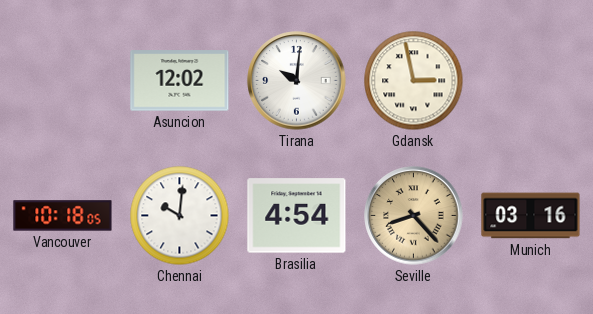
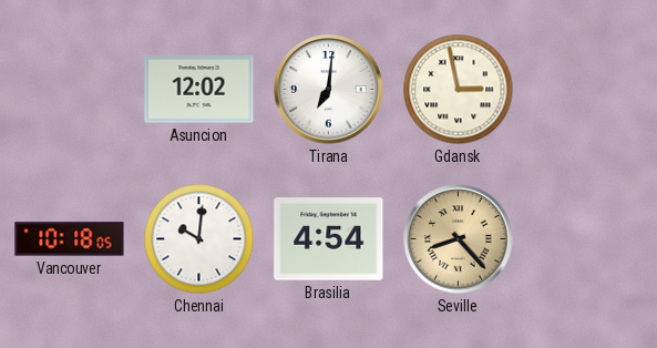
Tirana: 10:01 -> 7:01 (329, 90)
Munich: 03:16 -> none (531, 216)
